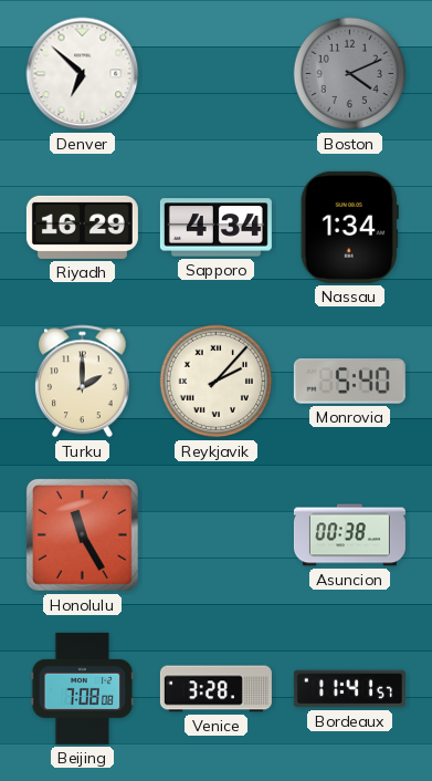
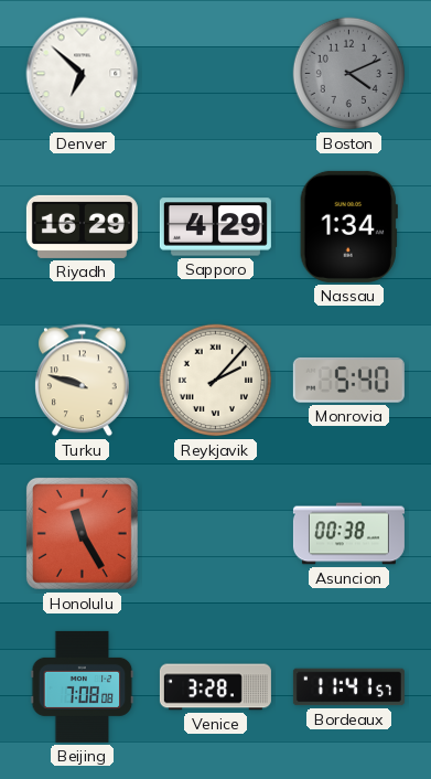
Sapporo: 4:34 -> 4:29 (215, 227)
Turku: 2:00 -> 9:48 (83, 381)
